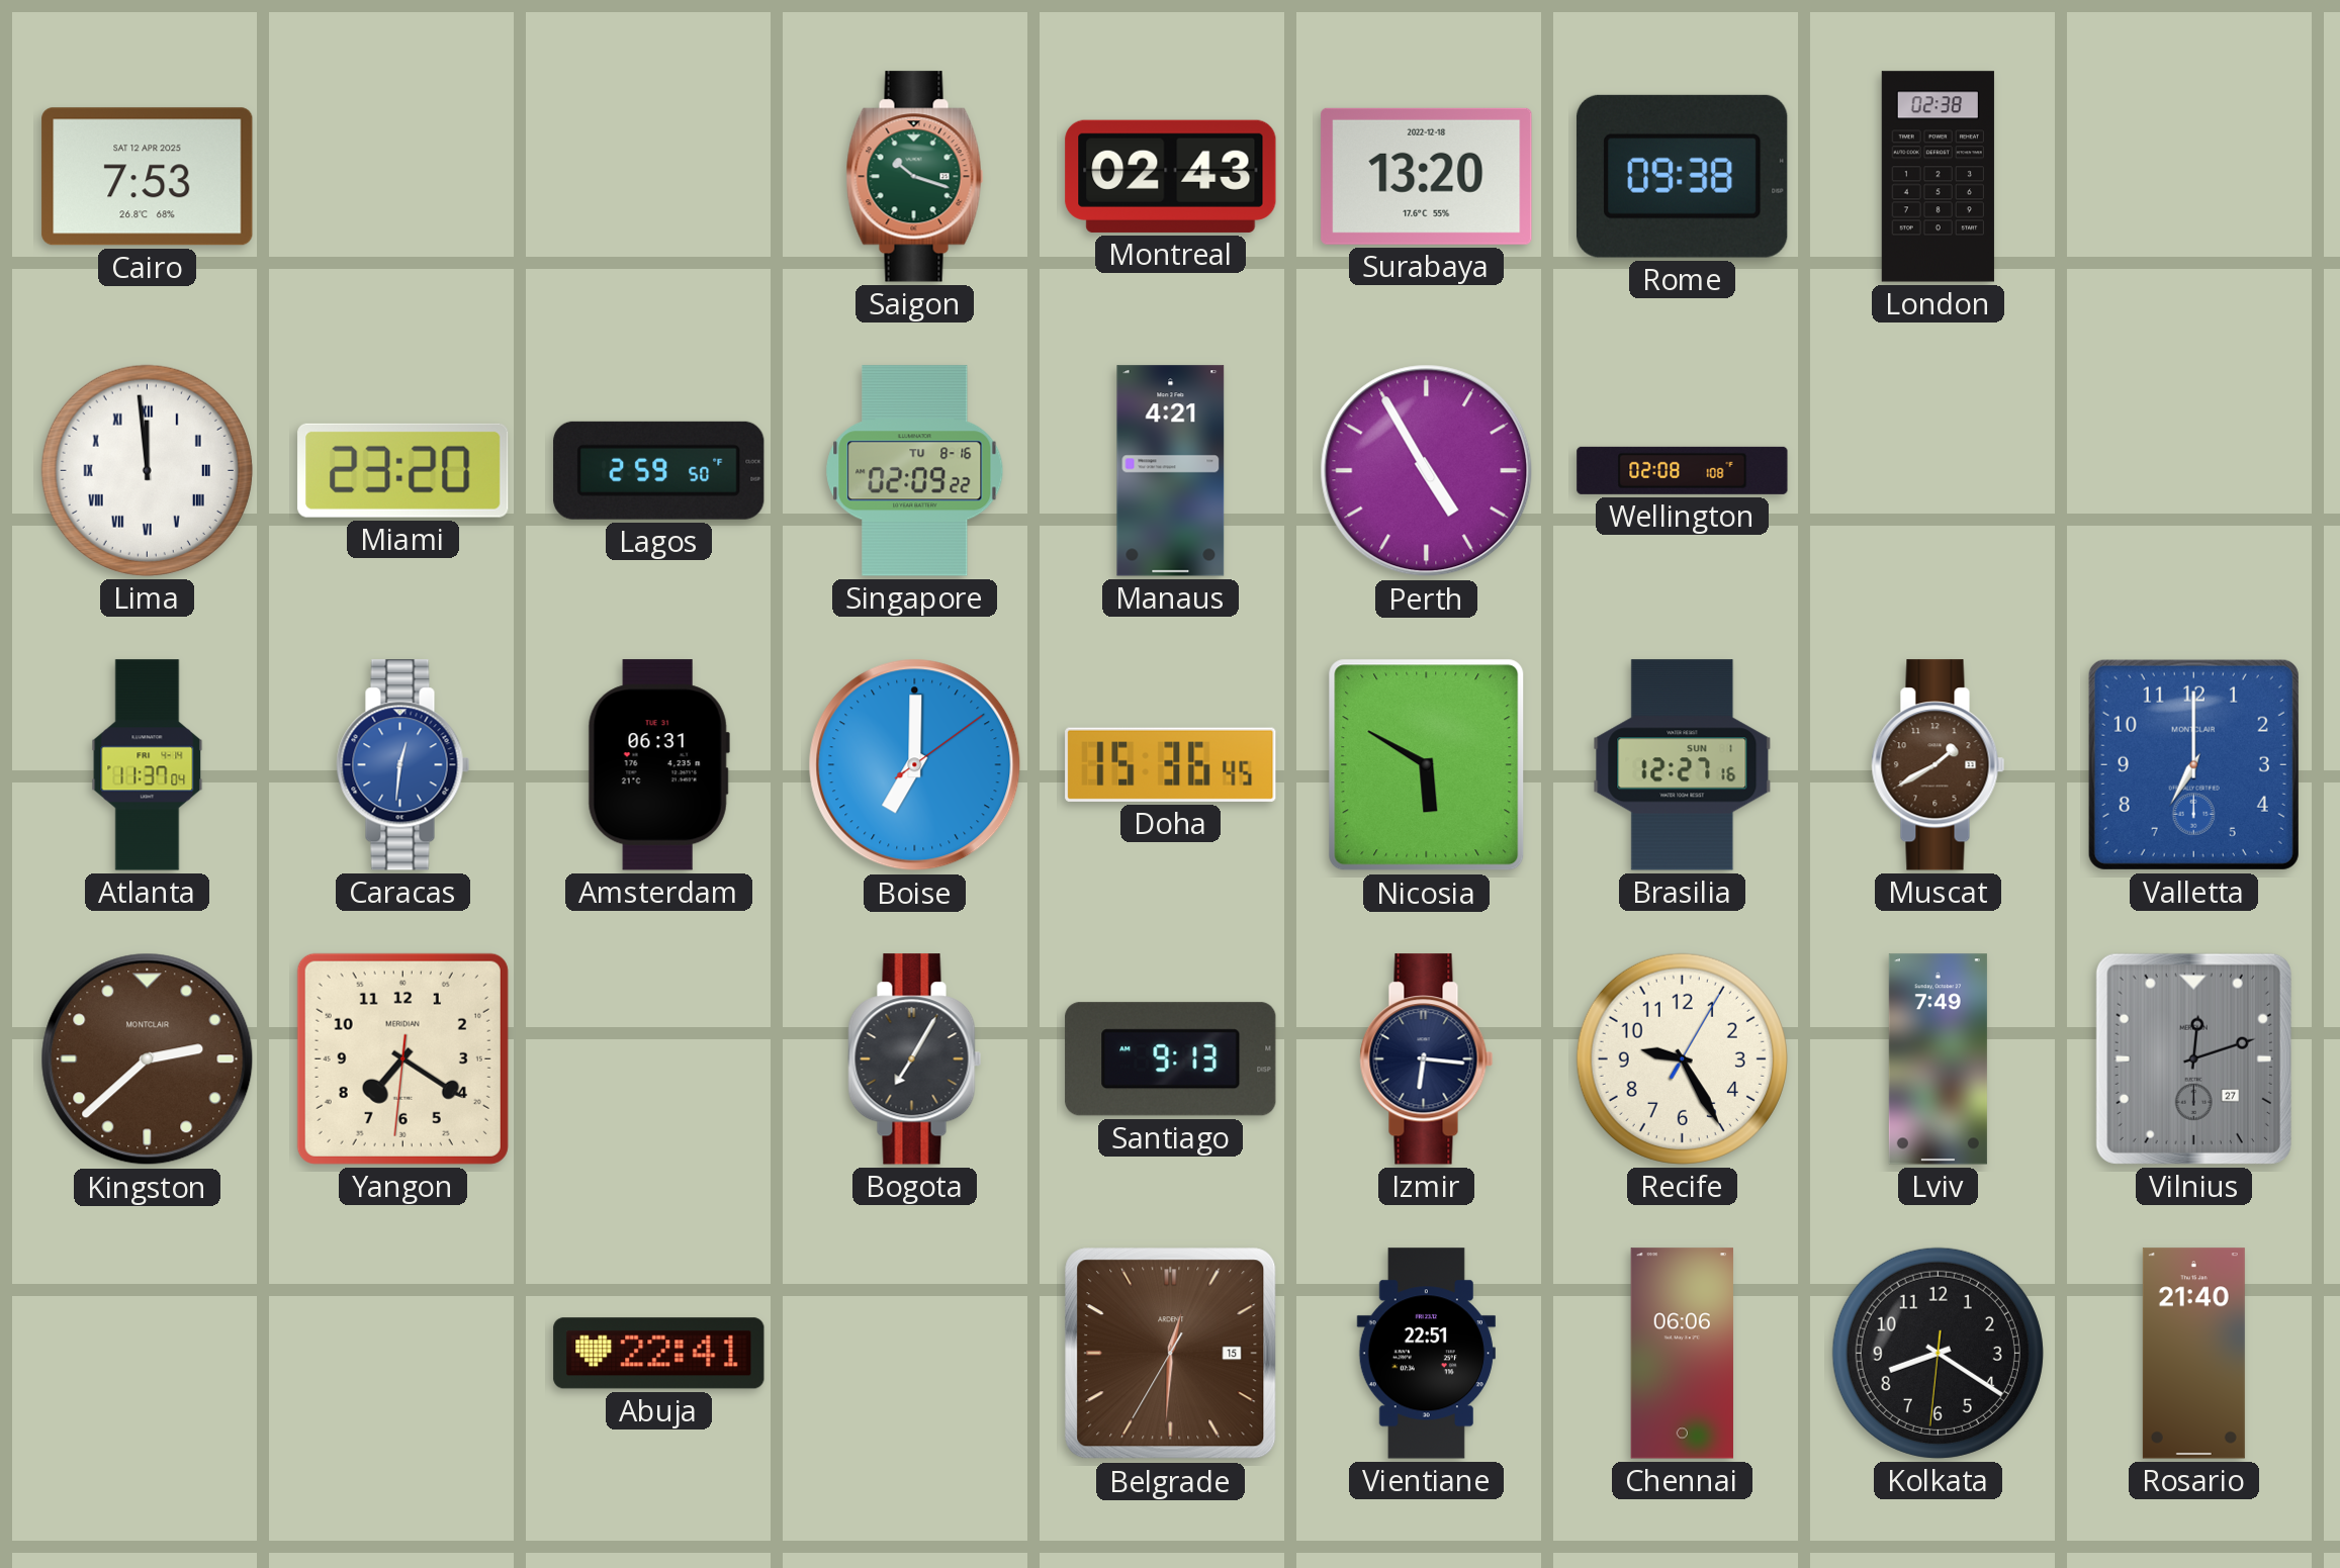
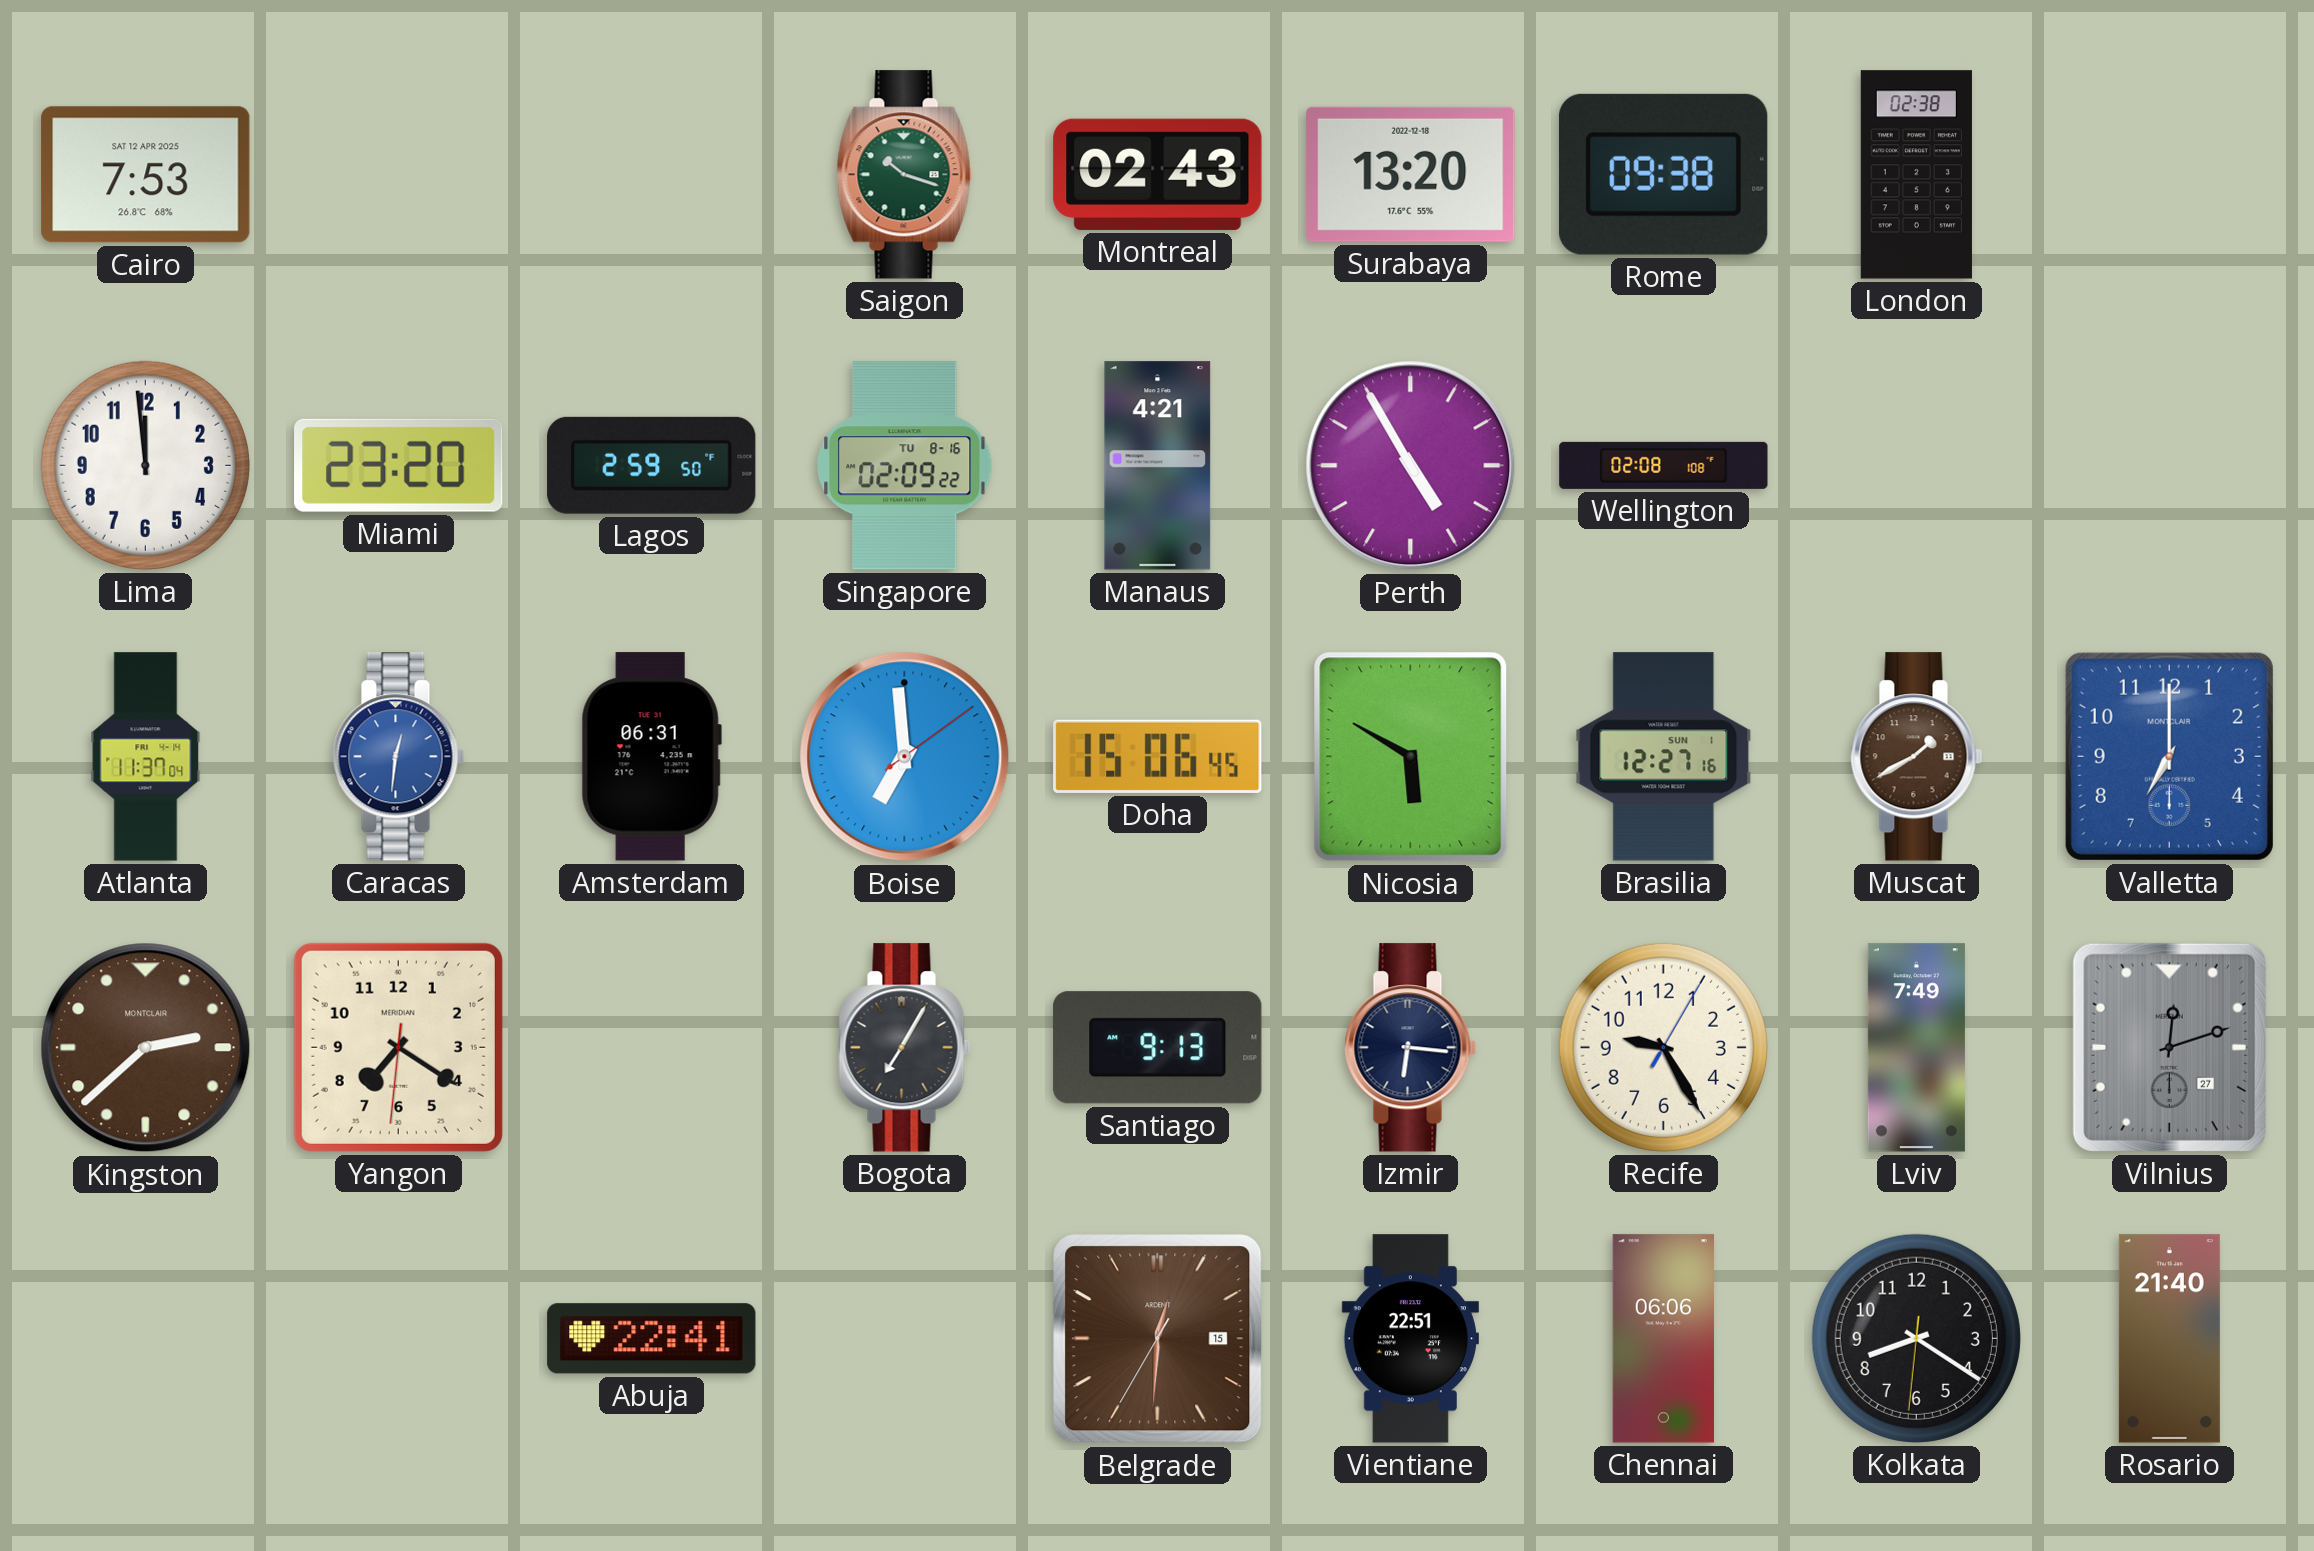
Lima numerals: Roman -> Arabic (145, 465)
Boise: 7:00 -> 6:59 (905, 757)
Doha: 15:36 -> 15:06 (1158, 756)
